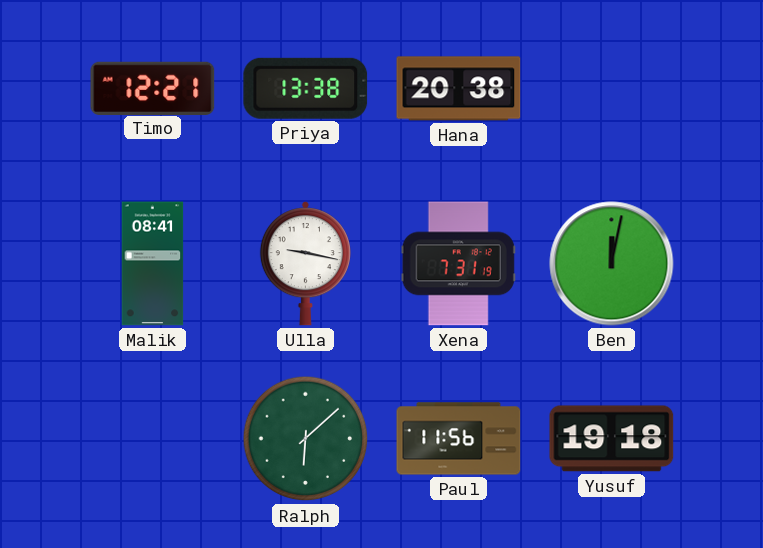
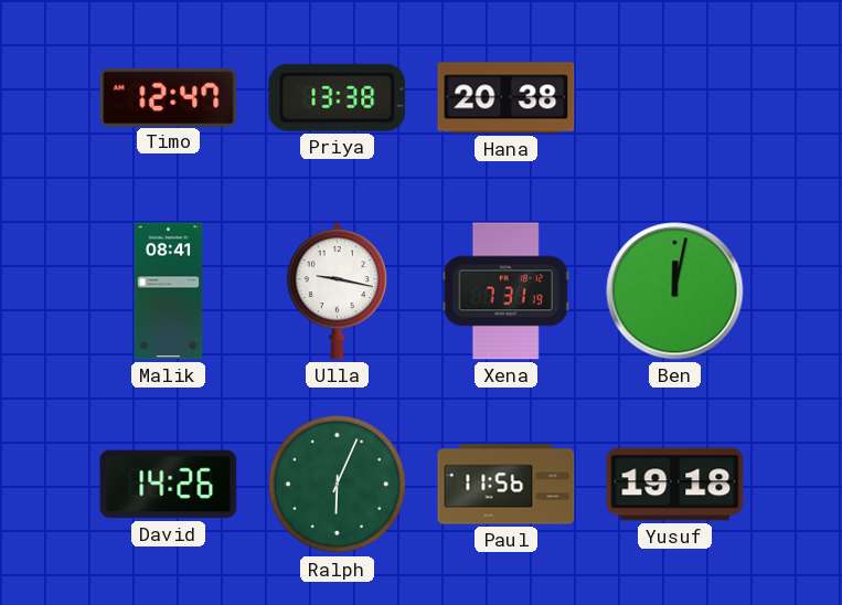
Timo: 12:21 -> 12:47 (169, 97)
David: none -> 14:26 (169, 485)
Ralph: 6:08 -> 6:04 (338, 485)
